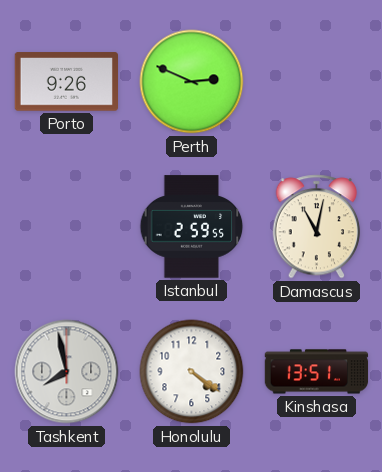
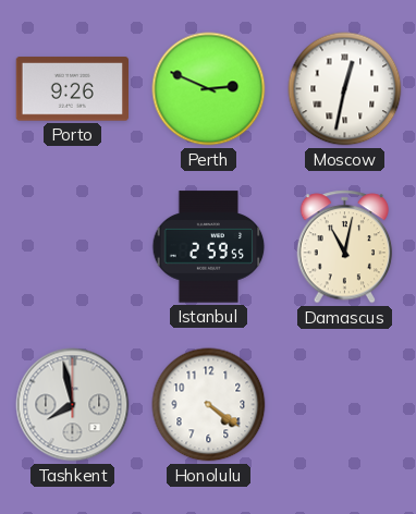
Moscow: none -> 12:32 (345, 89)
Kinshasa: 13:51 -> none (317, 372)
